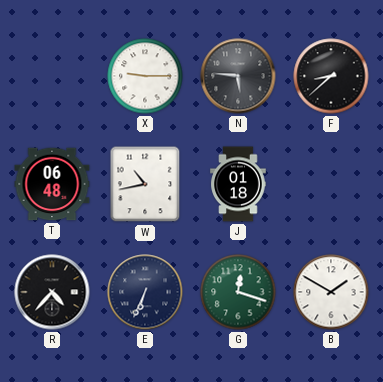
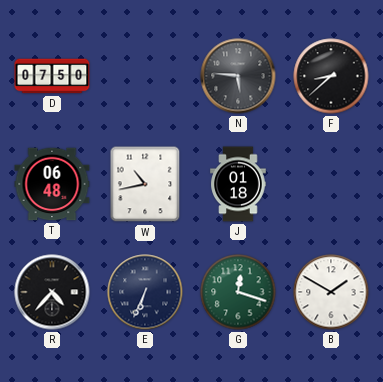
D: none -> 07:50 (52, 76)
X: 9:15 -> none (145, 76)
